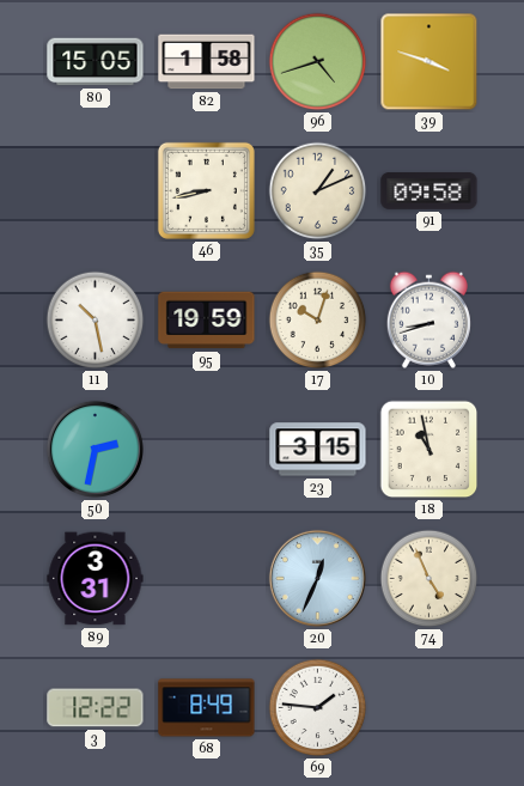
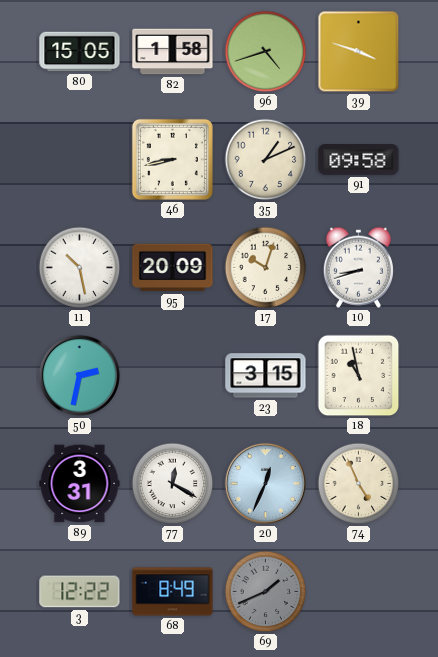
95: 19:59 -> 20:09 (173, 268)
77: none -> 12:20 (173, 484)
69: 1:46 -> 1:41 (266, 592)
69 dial: white -> grey (266, 592)
